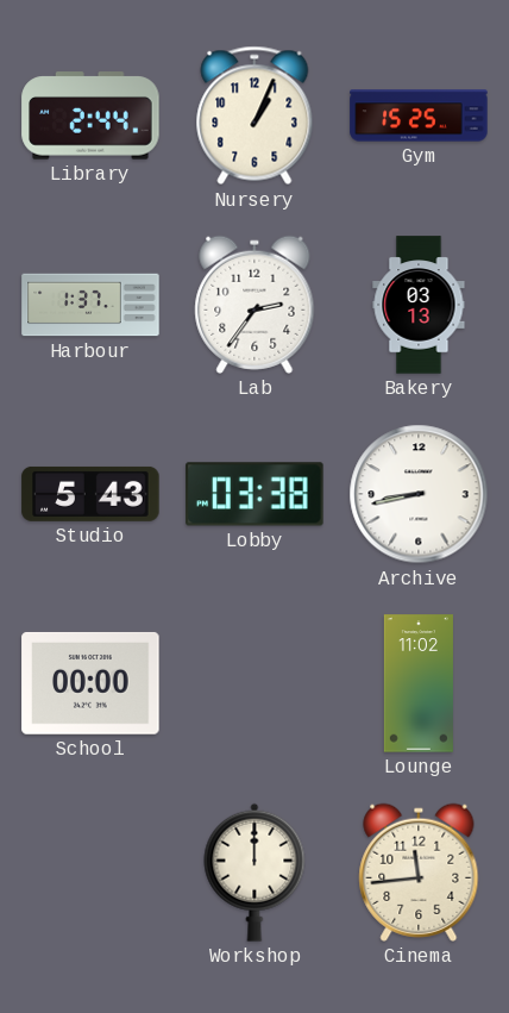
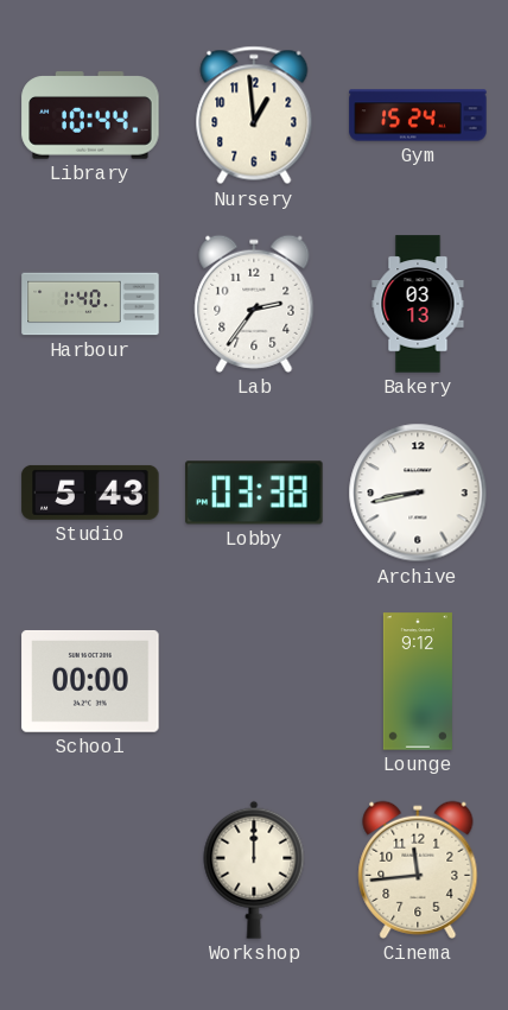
Library: 2:44 -> 10:44 (90, 115)
Nursery: 1:04 -> 12:59 (254, 115)
Gym: 15:25 -> 15:24 (418, 115)
Harbour: 1:37 -> 1:40 (90, 304)
Lounge: 11:02 -> 9:12 (418, 681)
